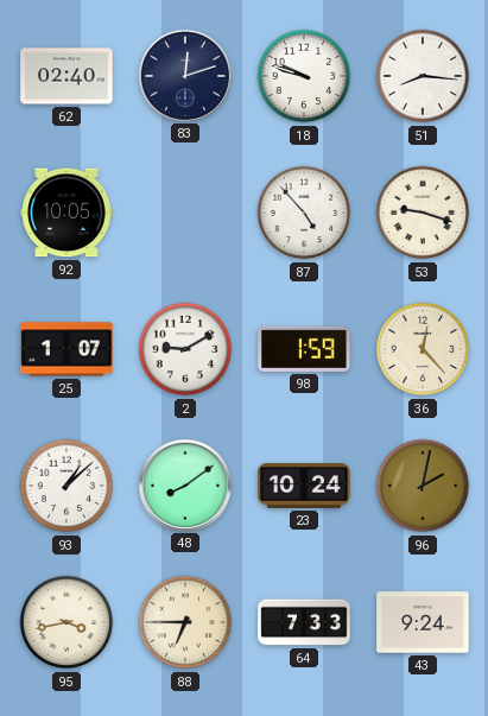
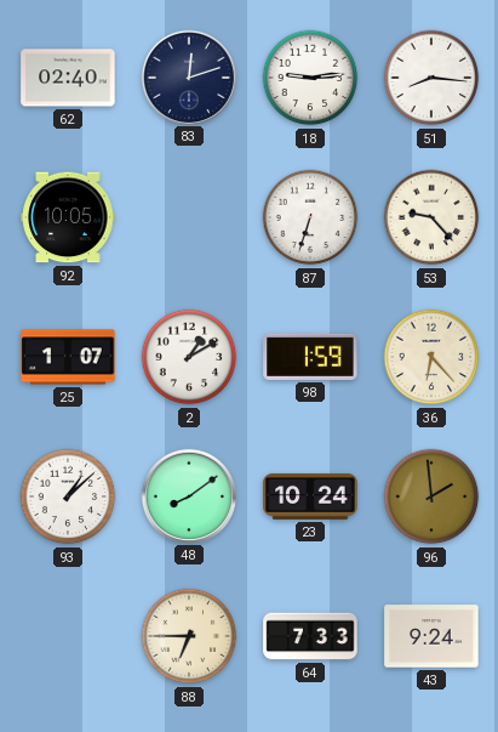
18: 9:48 -> 9:14 (310, 78)
87: 4:53 -> 6:33 (310, 217)
53: 9:18 -> 9:23 (431, 217)
2: 9:10 -> 1:10 (189, 357)
36: 12:23 -> 6:23 (431, 357)
96: 2:02 -> 1:59 (431, 496)
95: 3:43 -> none (66, 622)
